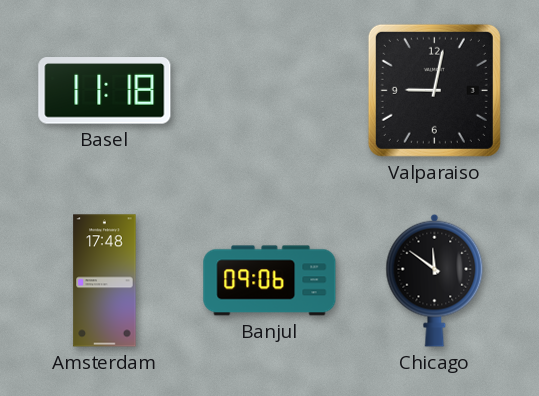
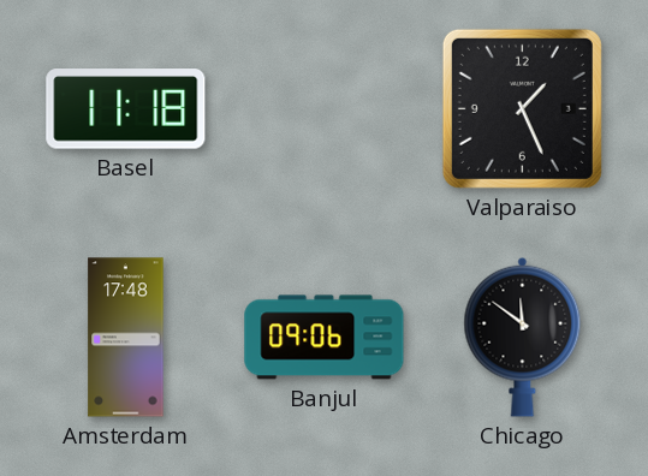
Valparaiso: 9:02 -> 1:26 (522, 108)
